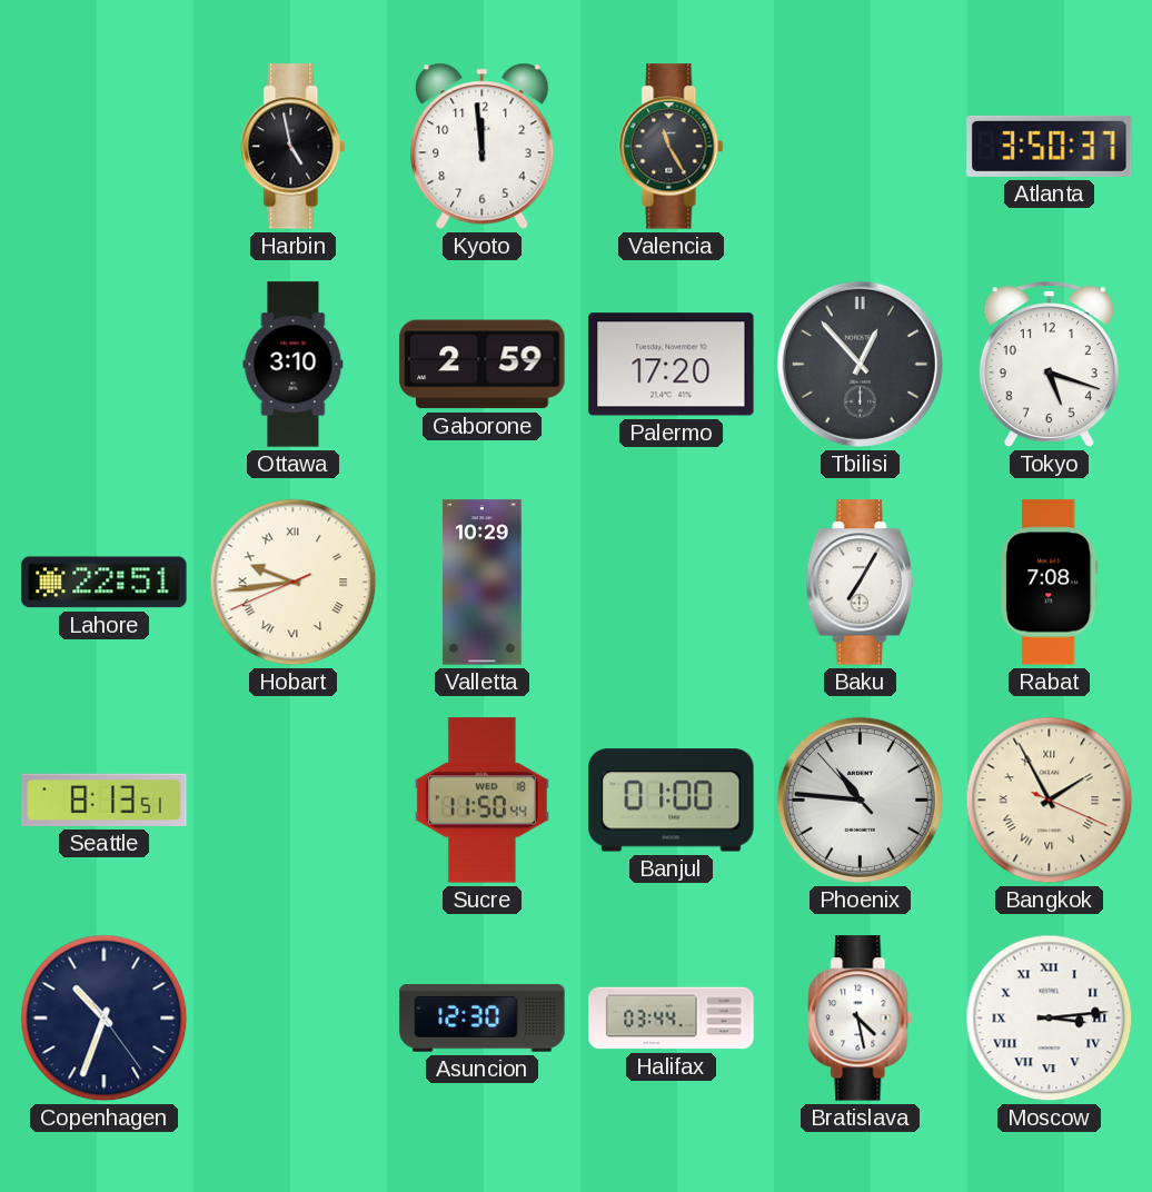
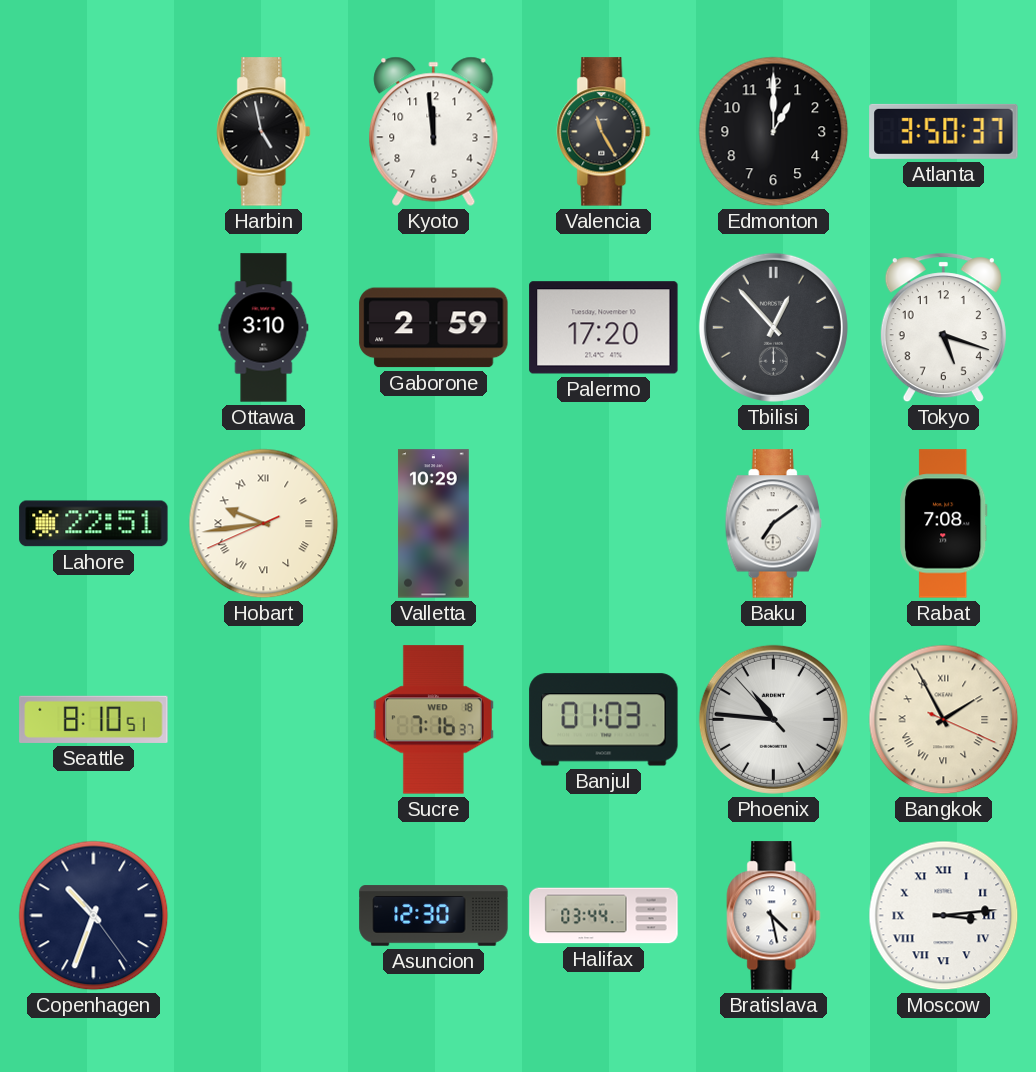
Edmonton: none -> 1:00 (774, 132)
Baku: 7:05 -> 7:09 (773, 524)
Seattle: 8:13 -> 8:10 (94, 719)
Sucre: 11:50 -> 7:16 (433, 720)
Banjul: 01:00 -> 01:03 (604, 720)
